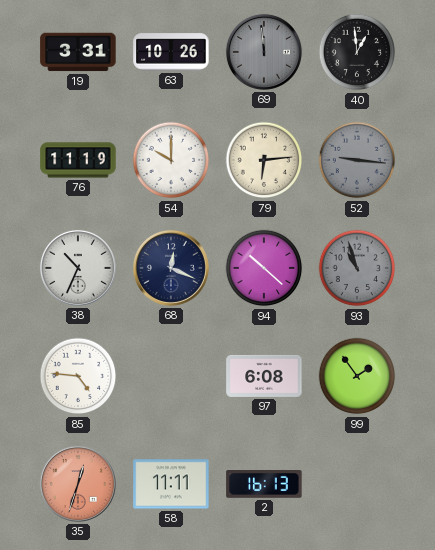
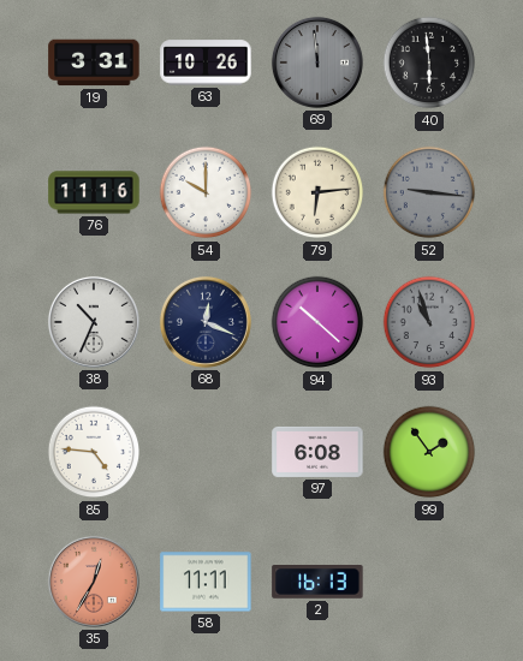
40: 12:59 -> 5:59 (429, 62)
76: 11:19 -> 11:16 (94, 192)
35: 12:33 -> 12:35 (94, 582)
